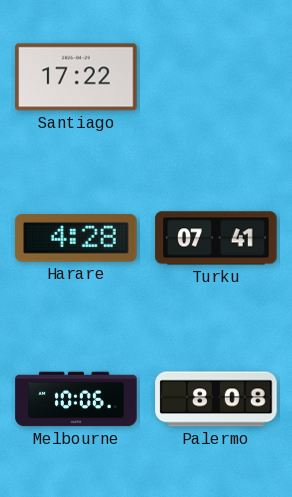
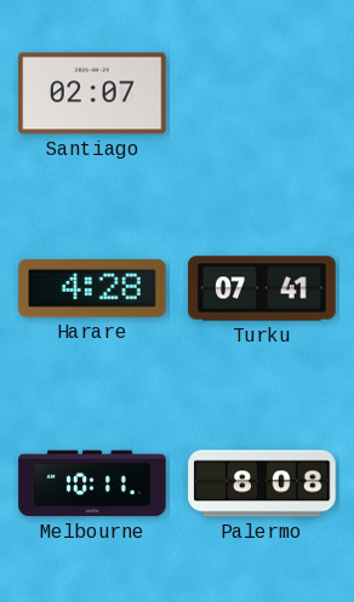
Santiago: 17:22 -> 02:07 (92, 93)
Melbourne: 10:06 -> 10:11 (92, 483)
